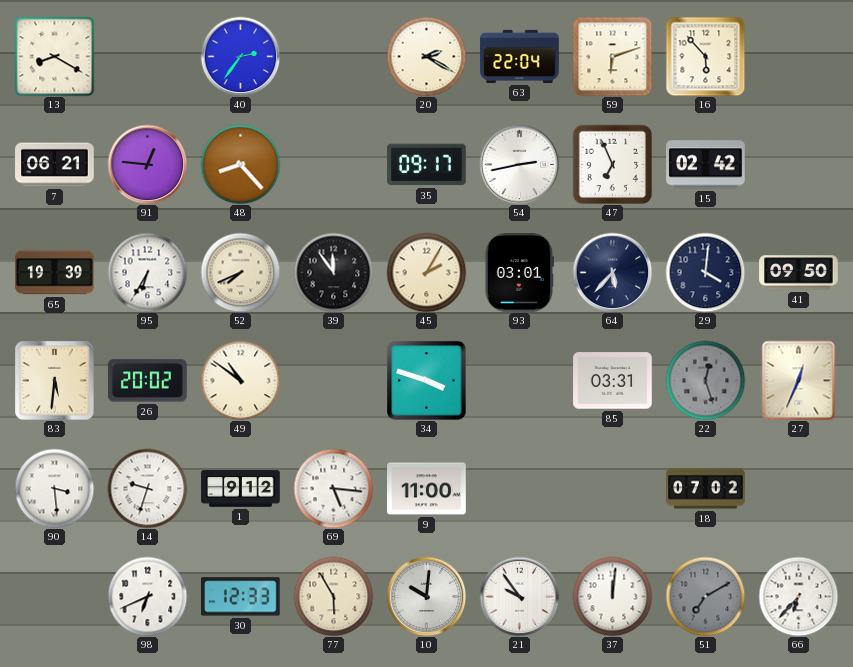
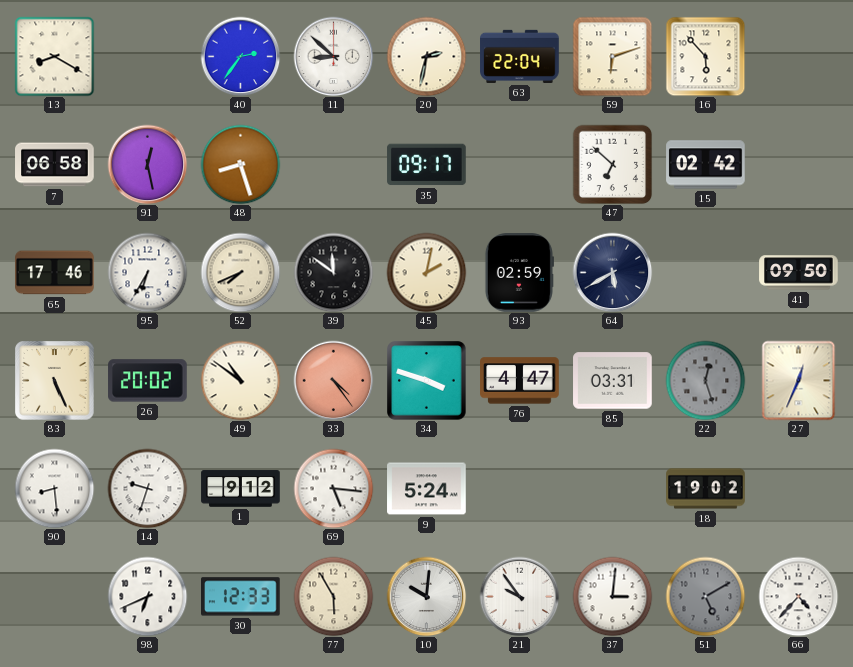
11: none -> 8:52 (333, 56)
20: 2:20 -> 2:32 (426, 56)
7: 06:21 -> 06:58 (55, 165)
91: 12:46 -> 12:28 (147, 164)
48: 8:23 -> 8:27 (240, 164)
54: 2:43 -> none (519, 164)
47: 6:56 -> 6:52 (612, 164)
65: 19:39 -> 17:46 (55, 273)
39: 11:54 -> 11:51 (333, 272)
45: 2:05 -> 2:02 (426, 272)
93: 03:01 -> 02:59 (519, 273)
64: 5:37 -> 5:40 (612, 272)
29: 4:01 -> none (705, 272)
83: 5:31 -> 5:26 (55, 381)
33: none -> 4:24 (333, 380)
76: none -> 4:47 (520, 381)
90: 3:29 -> 8:29 (54, 488)
9: 11:00 -> 5:24 (427, 489)
18: 07:02 -> 19:02 (706, 489)
37: 12:01 -> 3:01 (612, 596)
51: 7:10 -> 5:10 (705, 596)
66: 6:37 -> 4:37 (798, 596)
